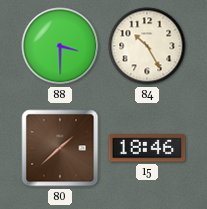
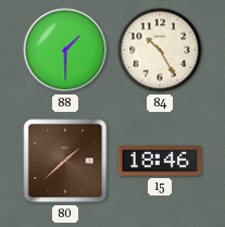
88: 3:30 -> 1:30 (65, 50)
